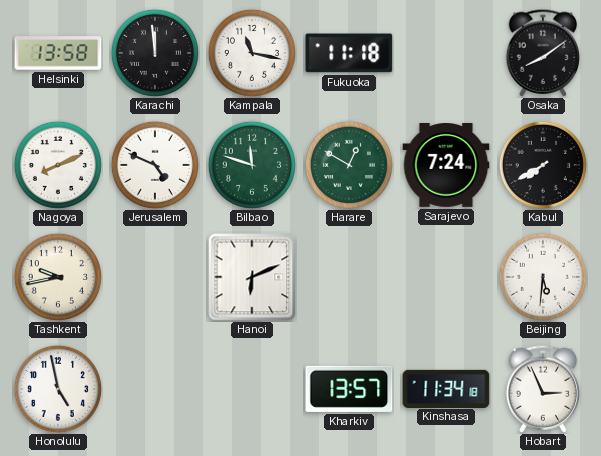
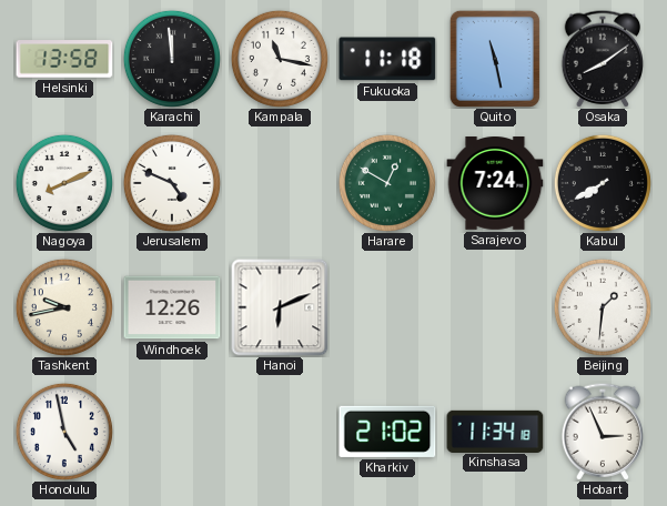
Quito: none -> 11:28 (495, 59)
Bilbao: 11:48 -> none (252, 165)
Windhoek: none -> 12:26 (172, 307)
Beijing: 5:31 -> 1:31 (603, 307)
Kharkiv: 13:57 -> 21:02 (387, 432)
